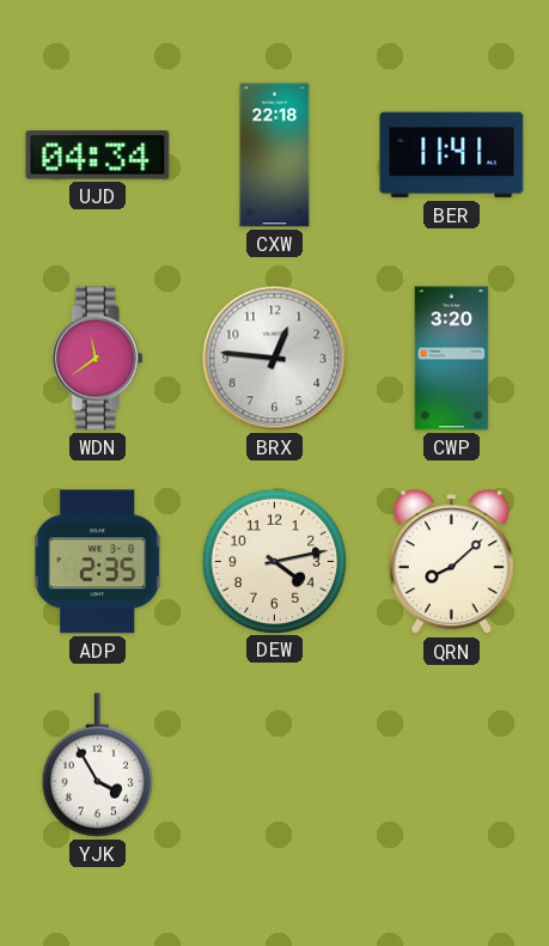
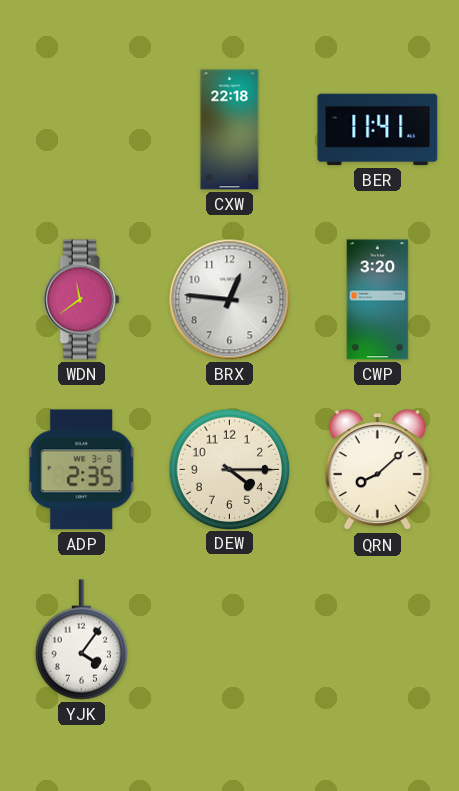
UJD: 04:34 -> none (98, 155)
DEW: 4:13 -> 4:15 (229, 469)
YJK: 3:55 -> 4:06 (81, 640)
